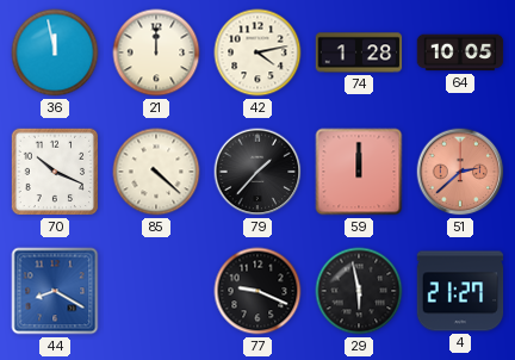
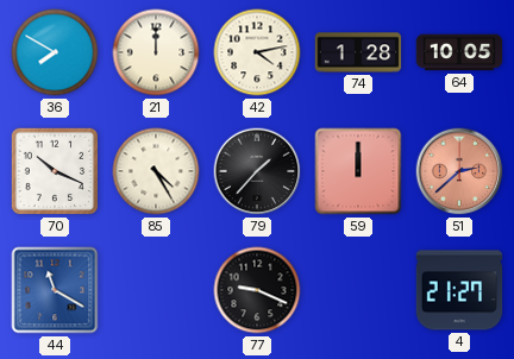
36: 11:58 -> 7:50 (55, 52)
85: 4:22 -> 4:25 (156, 171)
44: 8:20 -> 11:20 (55, 290)
29: 5:58 -> none (359, 291)
